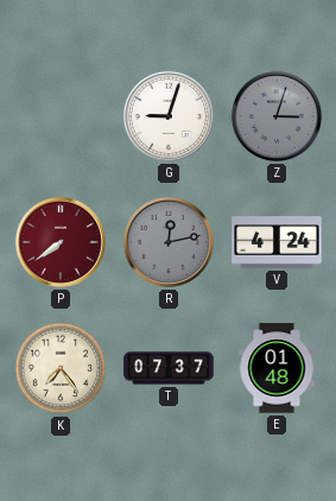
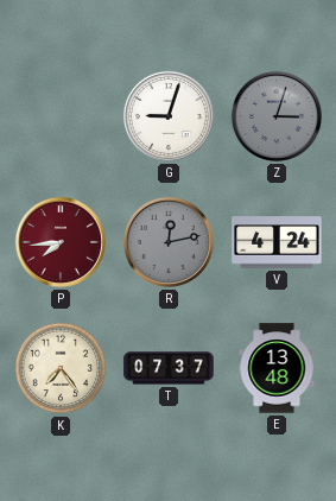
P: 7:39 -> 7:44 (61, 242)
E: 01:48 -> 13:48 (277, 368)
